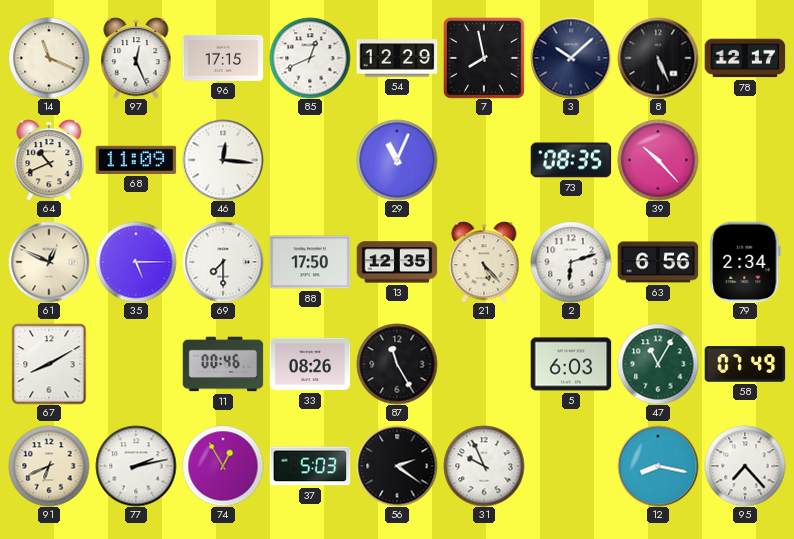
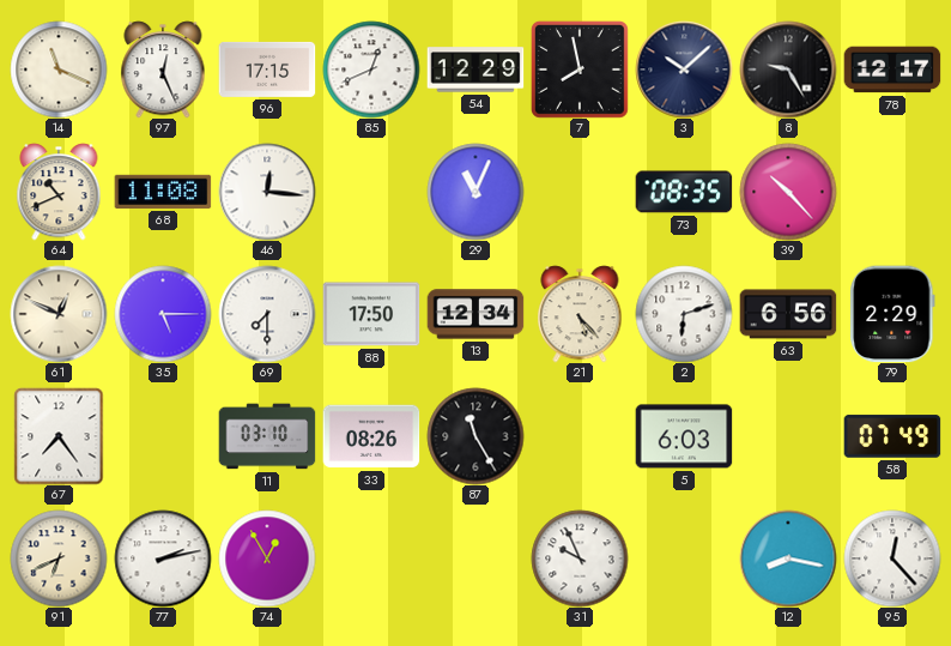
8: 5:26 -> 9:25 (788, 70)
68: 11:09 -> 11:08 (163, 192)
13: 12:35 -> 12:34 (476, 314)
79: 2:34 -> 2:29 (892, 314)
67: 8:10 -> 7:24 (59, 436)
11: 00:46 -> 03:10 (267, 436)
47: 11:05 -> none (658, 364)
37: 5:03 -> none (310, 466)
56: 2:21 -> none (397, 466)
95: 7:23 -> 12:23 (892, 559)
